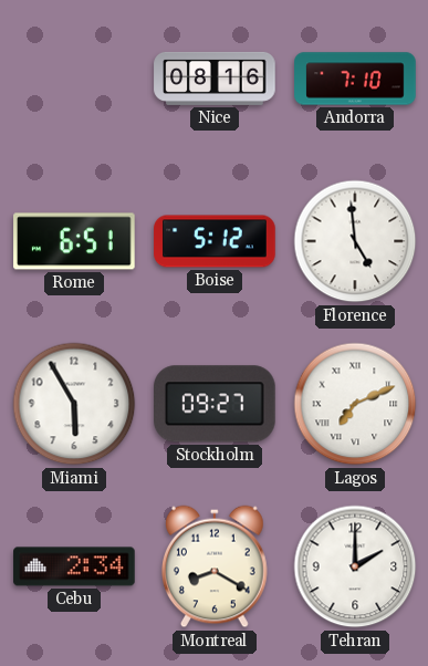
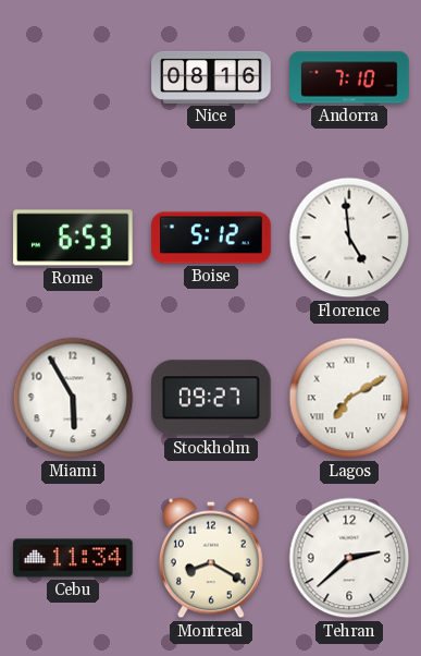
Rome: 6:51 -> 6:53 (73, 238)
Lagos: 7:11 -> 7:10 (349, 398)
Cebu: 2:34 -> 11:34 (73, 558)
Tehran: 2:00 -> 2:38 (349, 558)
